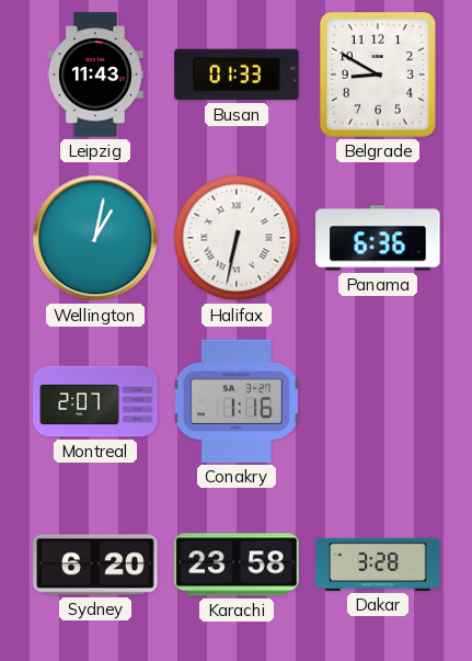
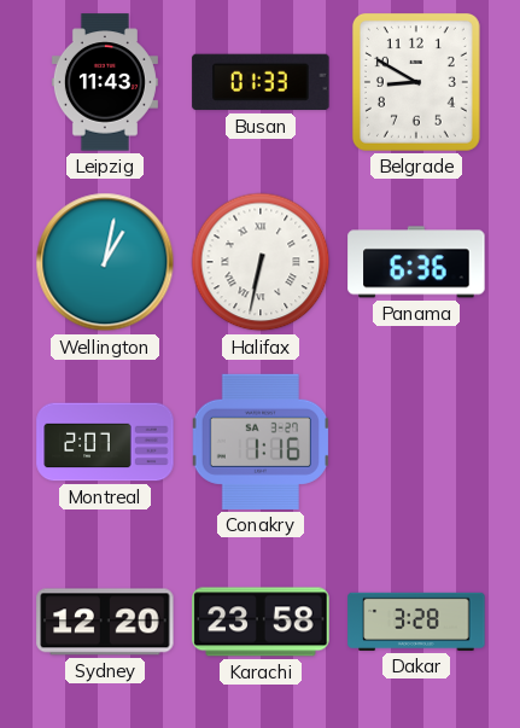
Sydney: 6:20 -> 12:20 (105, 622)
